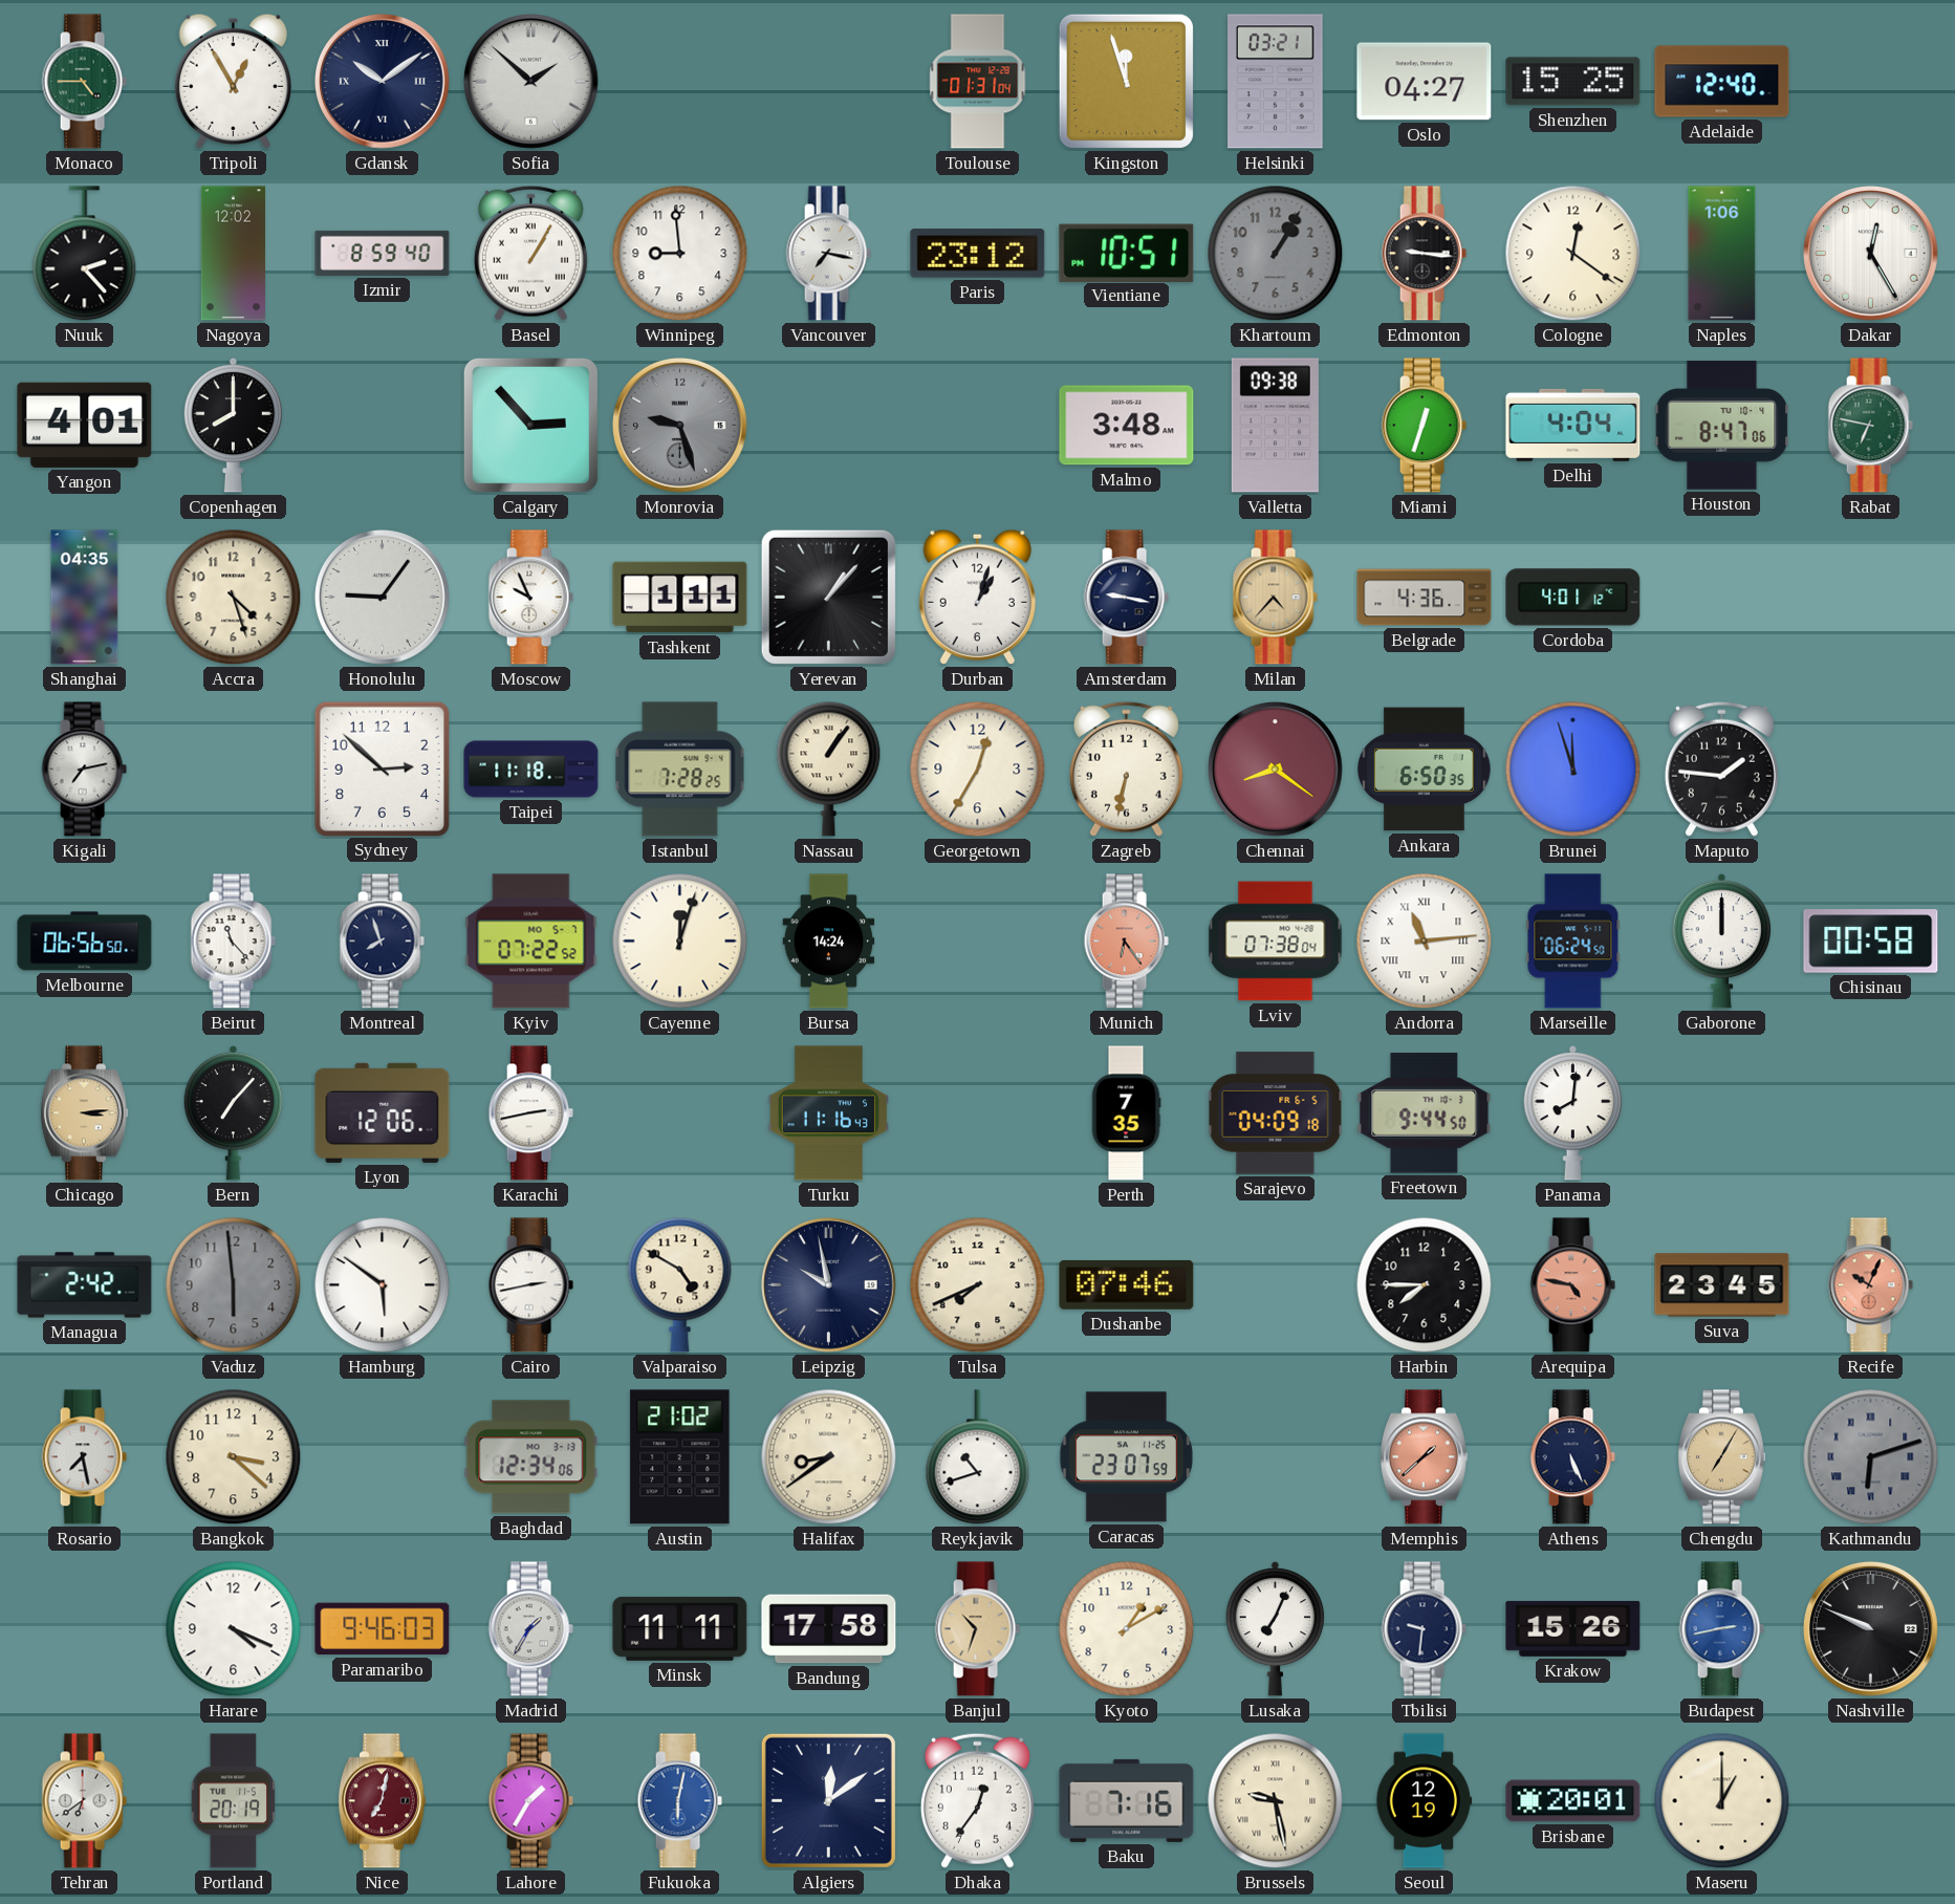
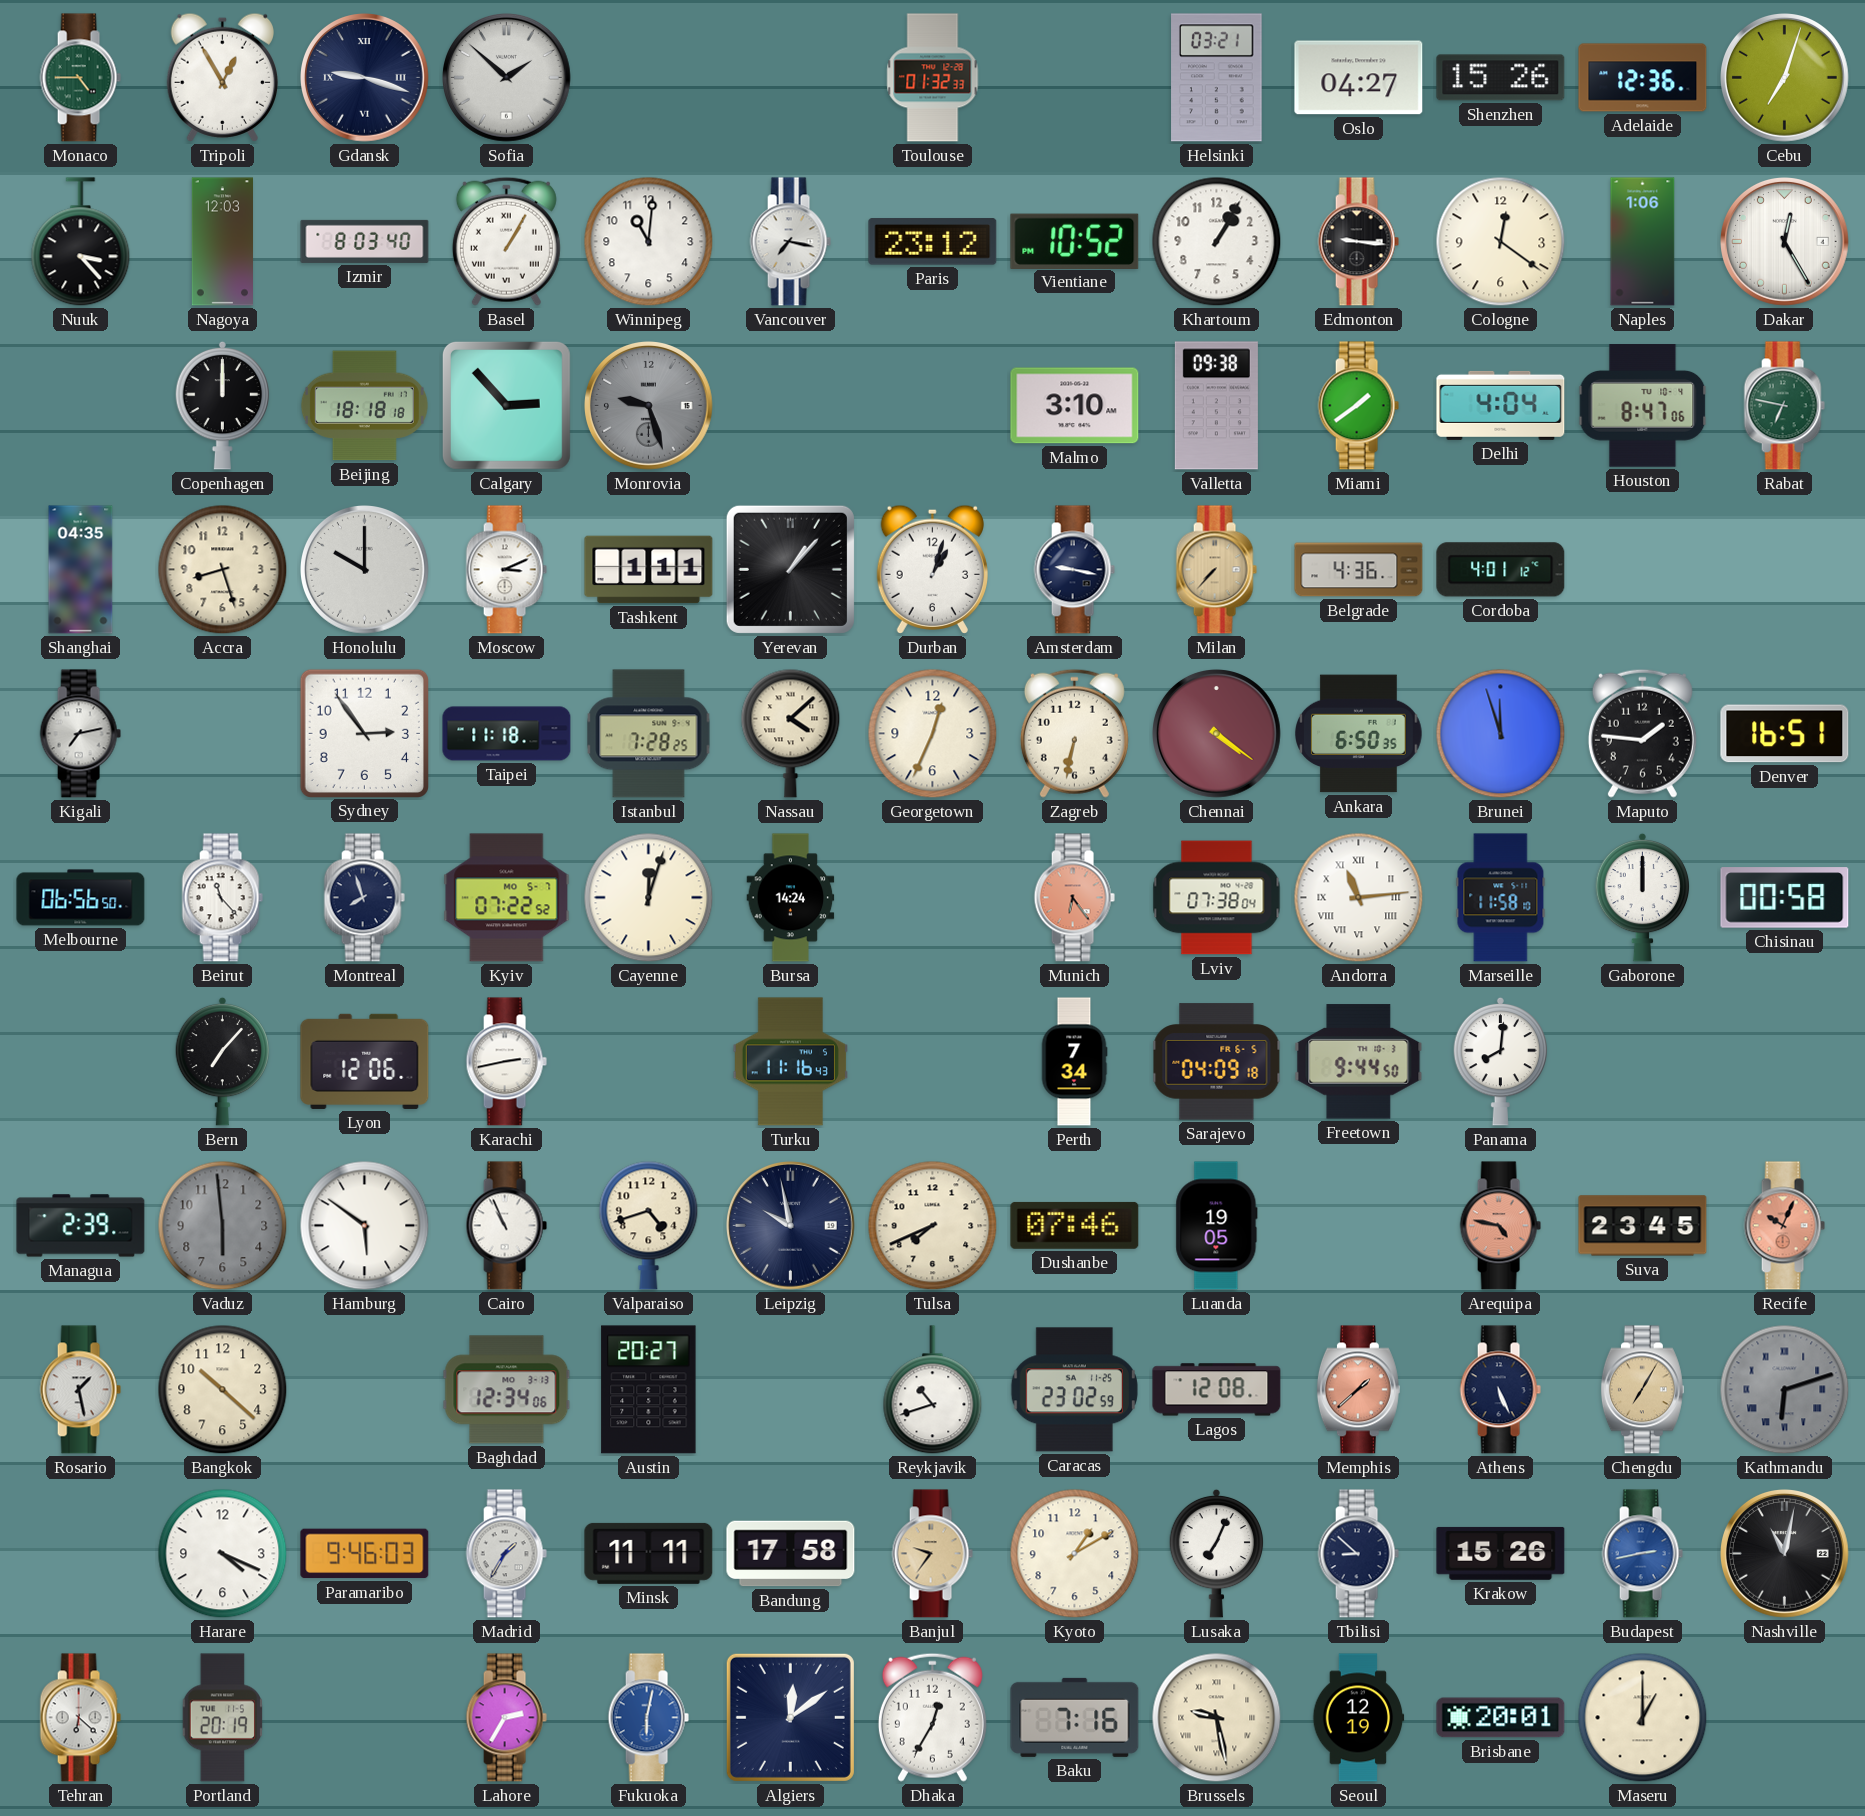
Gdansk: 10:09 -> 9:18 (365, 78)
Toulouse: 01:31 -> 01:32 (933, 78)
Kingston: 11:57 -> none (1126, 81)
Shenzhen: 15:25 -> 15:26 (1501, 78)
Adelaide: 12:40 -> 12:36 (1643, 78)
Cebu: none -> 7:03 (1785, 78)
Nuuk: 2:23 -> 3:23 (81, 242)
Nagoya: 12:02 -> 12:03 (222, 242)
Izmir: 8:59 -> 8:03 (365, 241)
Winnipeg: 8:59 -> 11:01 (649, 242)
Vientiane: 10:51 -> 10:52 (1075, 241)
Khartoum dial: grey -> white (1217, 242)
Yangon: 4:01 -> none (85, 425)
Copenhagen: 8:00 -> 12:00 (223, 405)
Beijing: none -> 18:18 (364, 406)
Malmo: 3:48 -> 3:10 (1075, 406)
Miami: 12:33 -> 1:39 (1358, 406)
Accra: 4:27 -> 8:27 (223, 570)
Honolulu: 9:06 -> 10:00 (365, 570)
Moscow: 9:56 -> 3:11 (506, 570)
Milan: 4:37 -> 7:37 (1216, 570)
Sydney: 2:52 -> 2:54 (364, 733)
Nassau: 1:06 -> 4:08 (791, 733)
Georgetown: 12:35 -> 12:34 (933, 734)
Chennai: 8:21 -> 4:21 (1217, 734)
Denver: none -> 16:51 (1785, 734)
Marseille: 06:24 -> 11:58 (1501, 898)
Chicago: 3:14 -> none (84, 1113)
Perth: 7:35 -> 7:34 (1074, 1062)
Managua: 2:42 -> 2:39 (81, 1226)
Cairo: 2:43 -> 10:56 (506, 1226)
Valparaiso: 4:50 -> 4:42 (649, 1225)
Luanda: none -> 19:05 (1217, 1226)
Harbin: 7:45 -> none (1425, 1285)
Rosario: 7:28 -> 1:28 (80, 1390)
Bangkok: 3:22 -> 10:22 (223, 1390)
Austin: 21:02 -> 20:27 (649, 1390)
Halifax: 8:39 -> none (829, 1457)
Caracas: 23:07 -> 23:02 (1074, 1390)
Lagos: none -> 12:08 (1217, 1390)
Banjul: 10:33 -> 9:36 (932, 1554)
Tbilisi: 9:31 -> 8:52 (1358, 1554)
Nashville: 9:49 -> 11:02 (1785, 1554)
Tehran: 6:39 -> 6:22 (80, 1718)
Nice: 7:02 -> none (382, 1801)
Lahore: 1:35 -> 2:35 (506, 1718)
Dhaka: 12:36 -> 12:35 (932, 1717)
